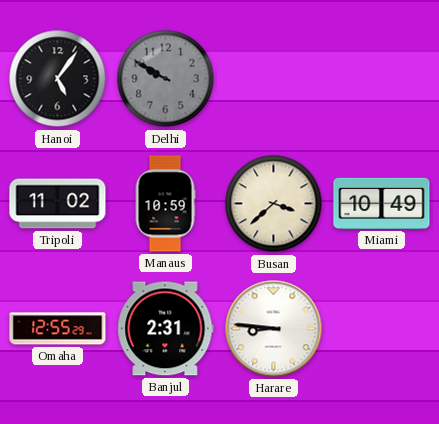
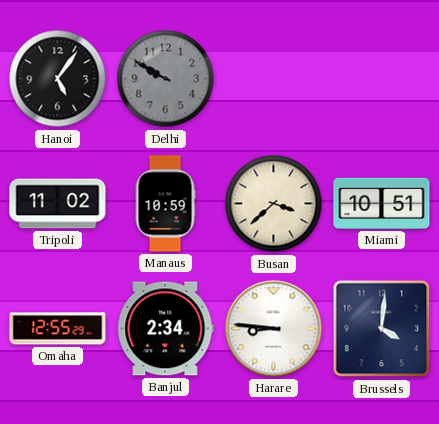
Miami: 10:49 -> 10:51 (382, 203)
Banjul: 2:31 -> 2:34 (166, 329)
Brussels: none -> 4:01 (382, 329)
